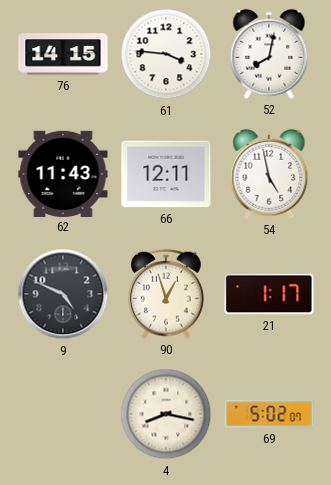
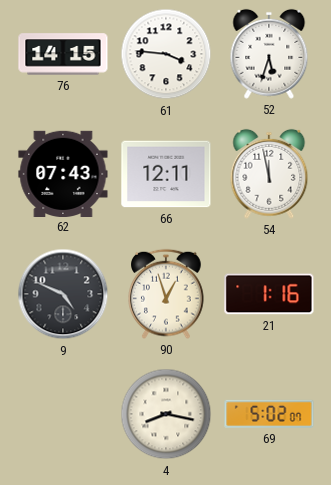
52: 8:02 -> 5:33 (269, 54)
62: 11:43 -> 07:43 (63, 173)
54: 4:58 -> 11:58 (269, 174)
21: 1:17 -> 1:16 (269, 294)
